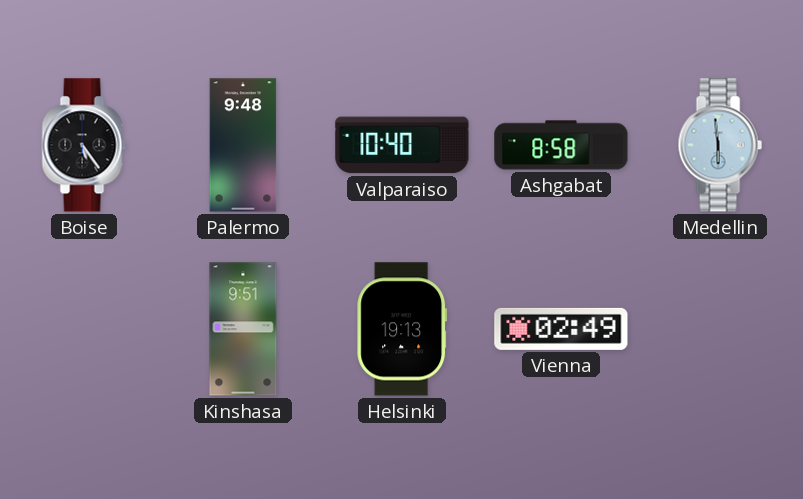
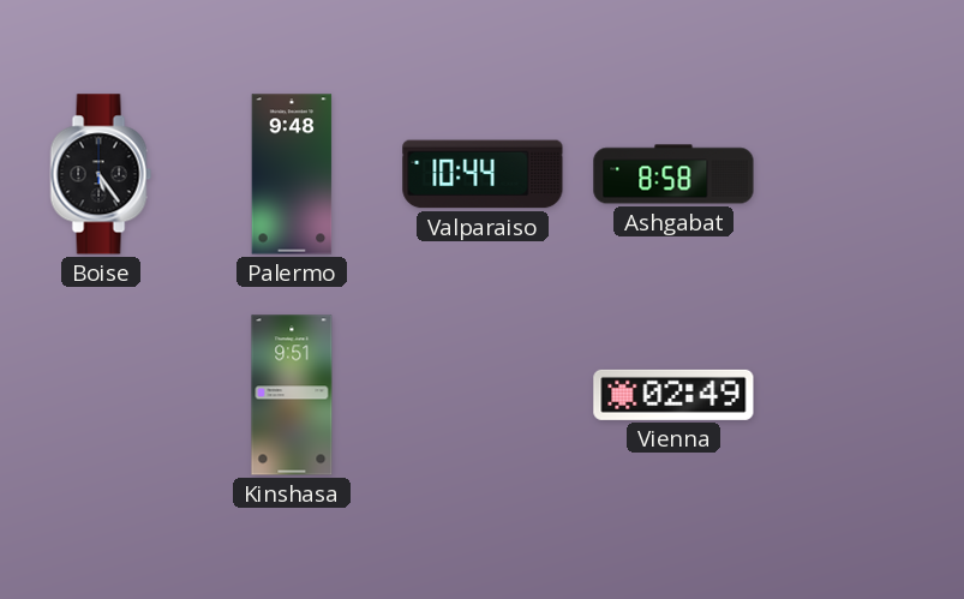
Valparaiso: 10:40 -> 10:44 (483, 174)
Medellin: 5:59 -> none (720, 145)
Helsinki: 19:13 -> none (402, 329)
